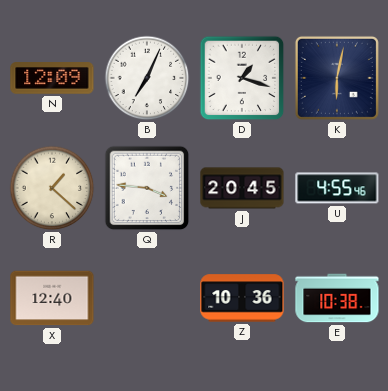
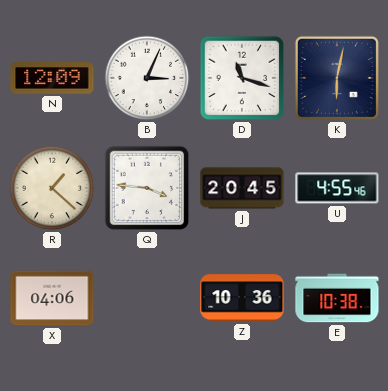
B: 7:04 -> 3:04 (147, 78)
D: 1:18 -> 11:18 (242, 78)
X: 12:40 -> 04:06 (52, 298)
